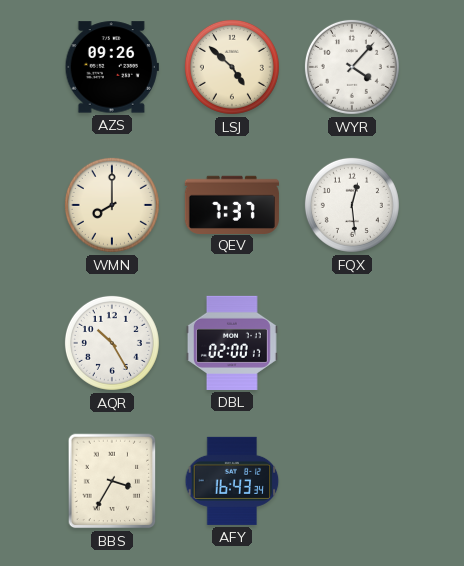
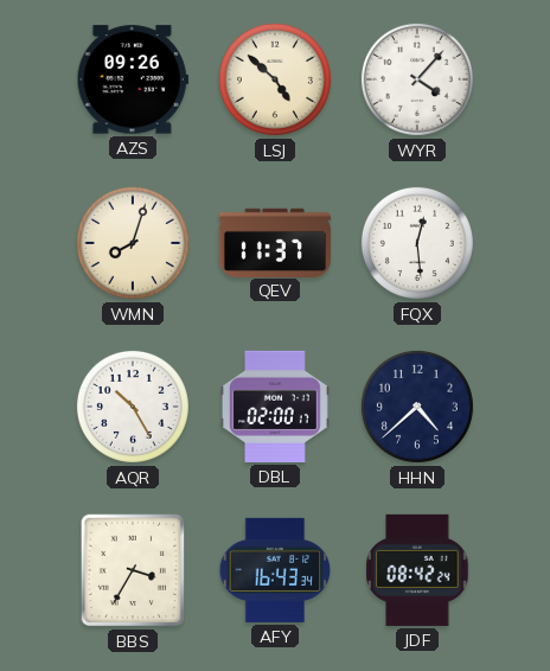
WMN: 8:00 -> 8:03 (133, 243)
QEV: 7:37 -> 11:37 (275, 242)
HHN: none -> 4:38 (417, 407)
JDF: none -> 08:42 (417, 570)
